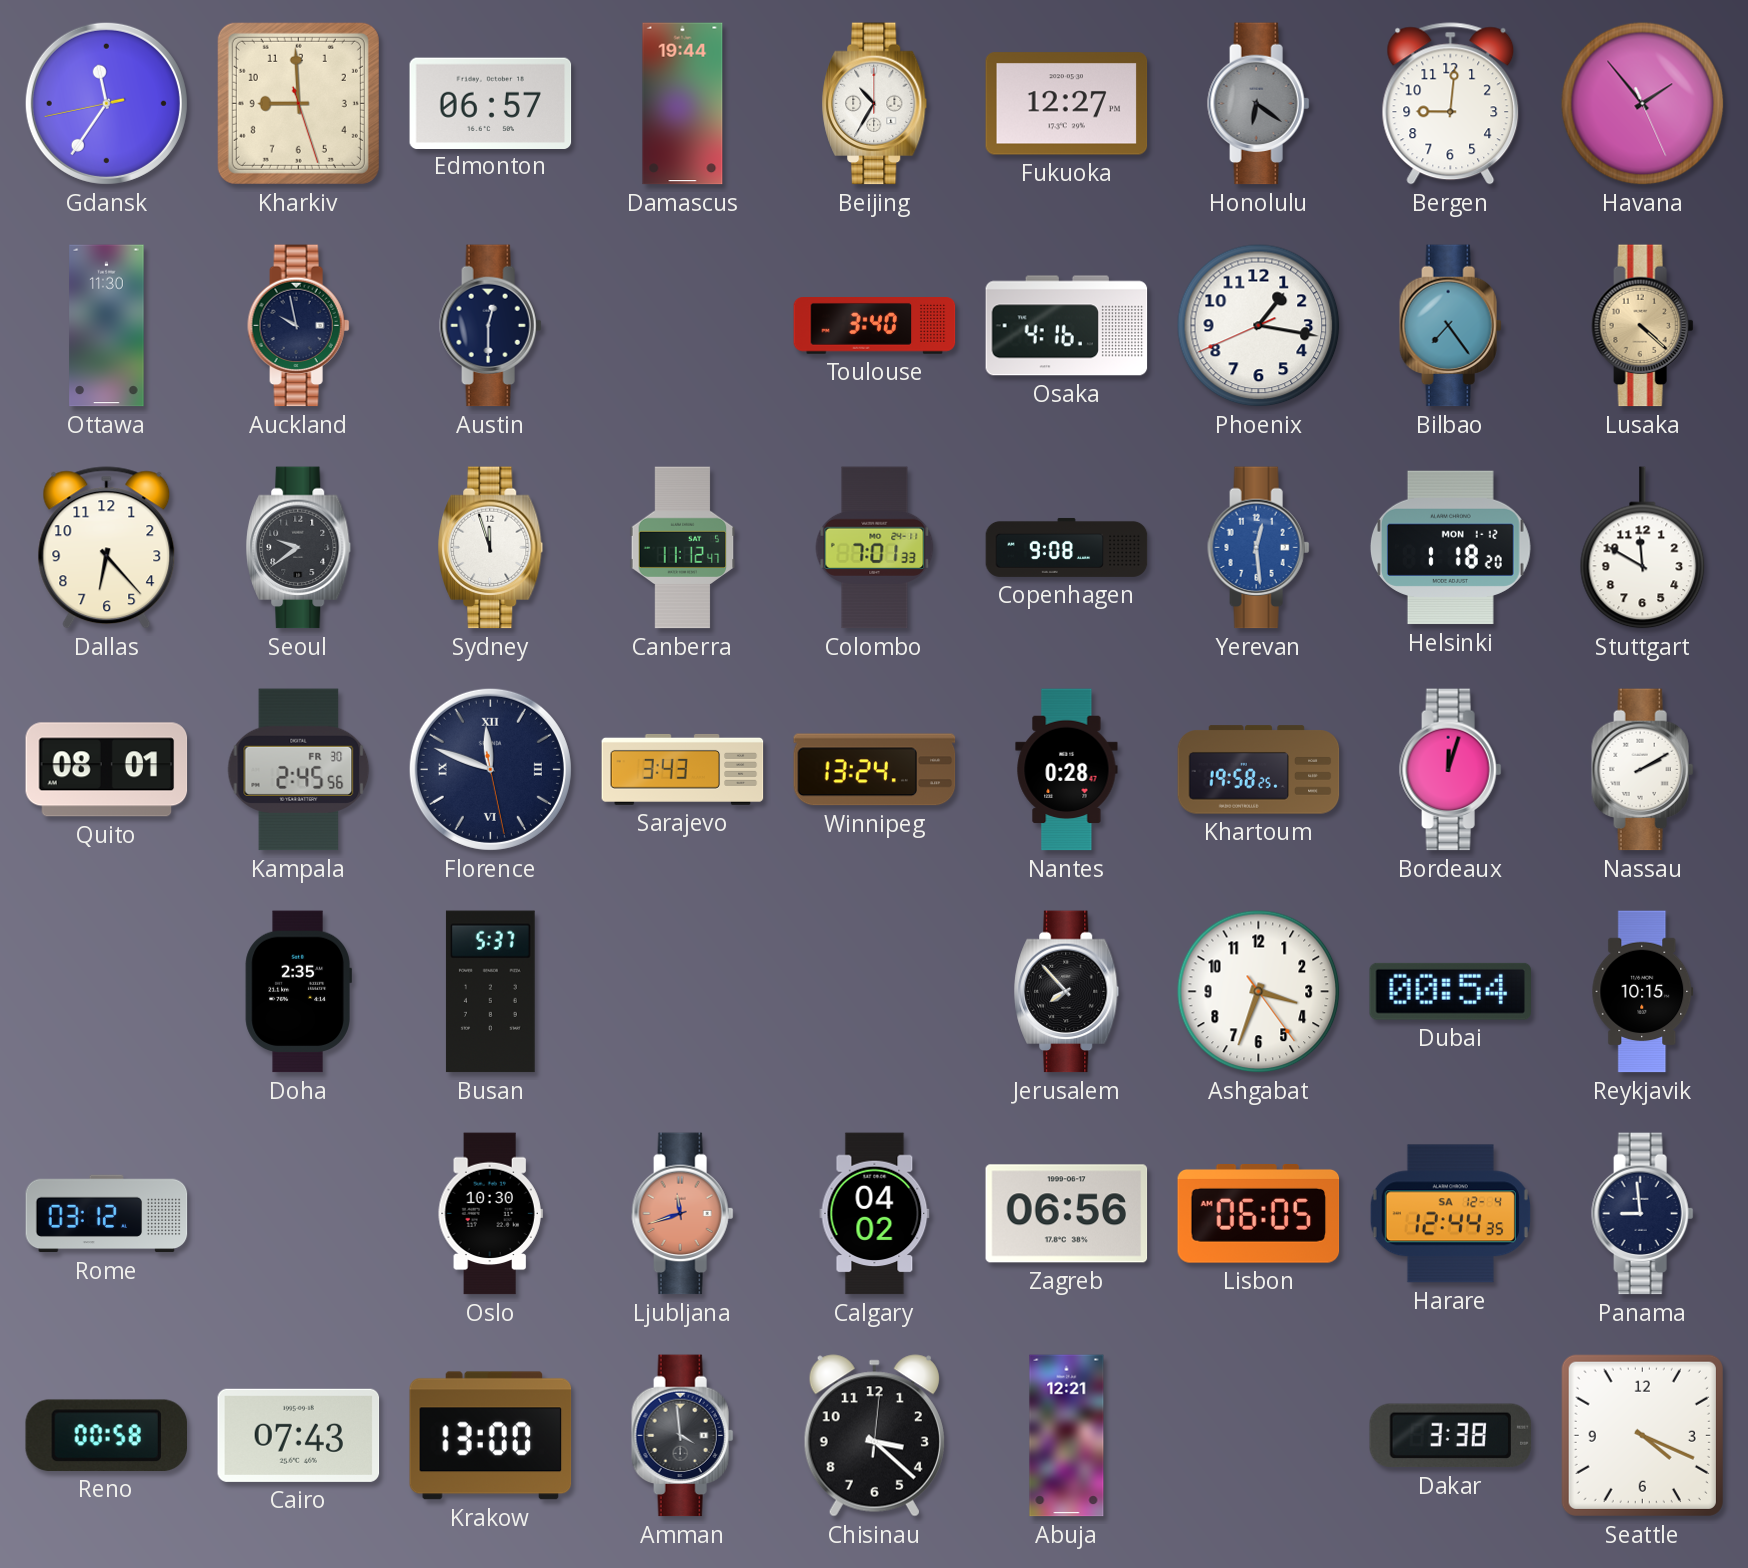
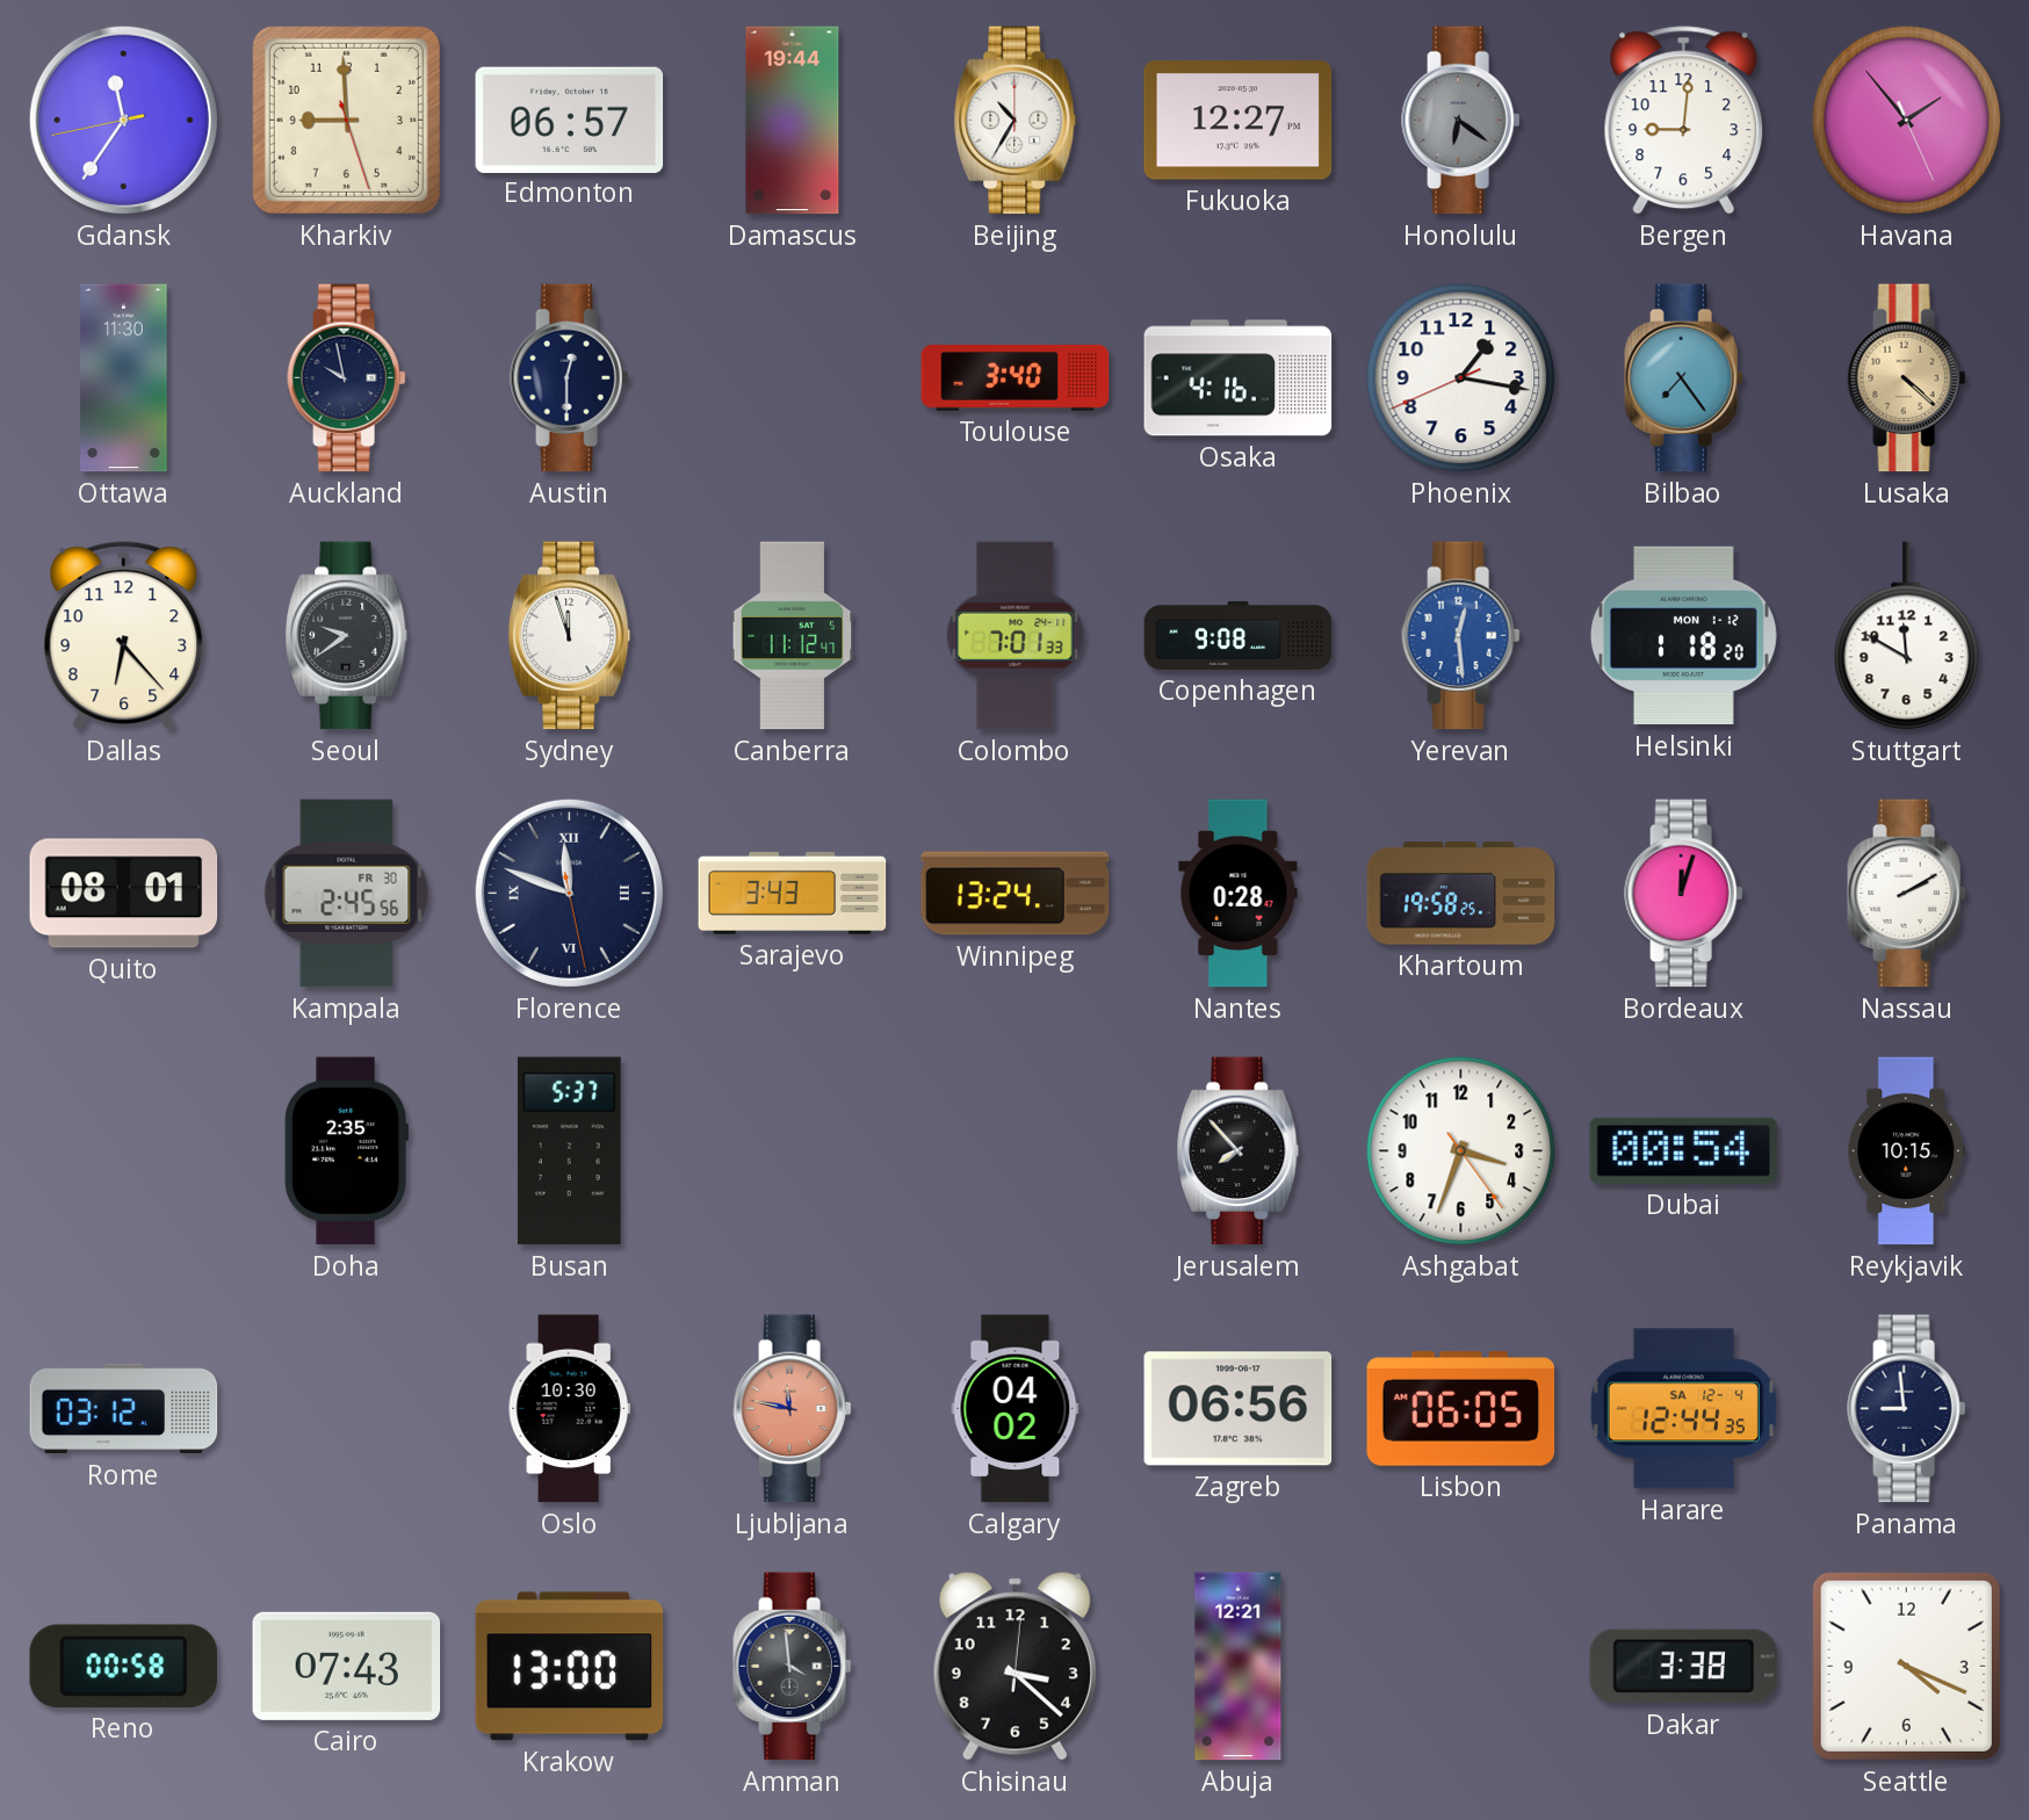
Ljubljana: 11:42 -> 11:47 (793, 1409)
